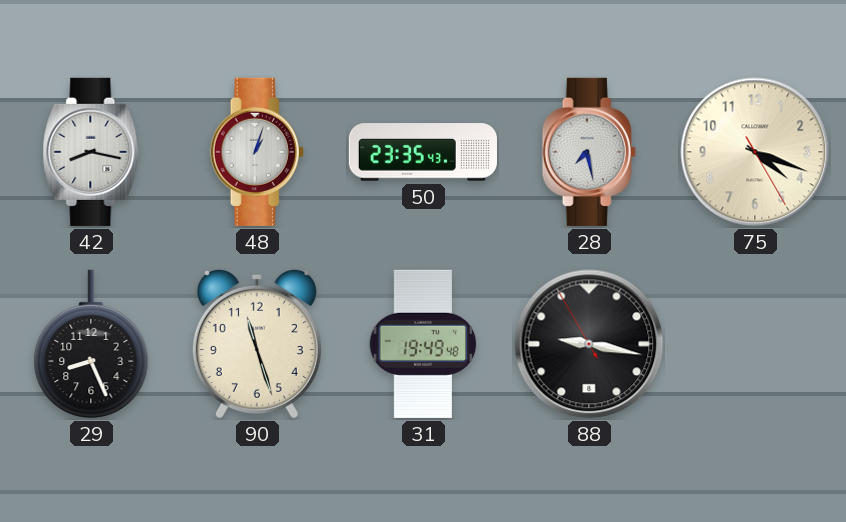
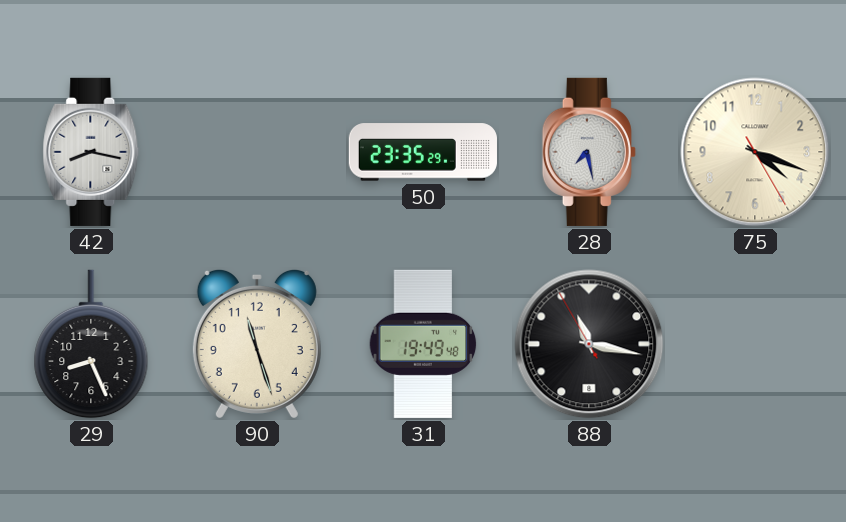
48: 1:03 -> none (257, 152)
50: 23:35:43 -> 23:35:29 (423, 152)
88: 9:16 -> 11:16 (589, 344)
